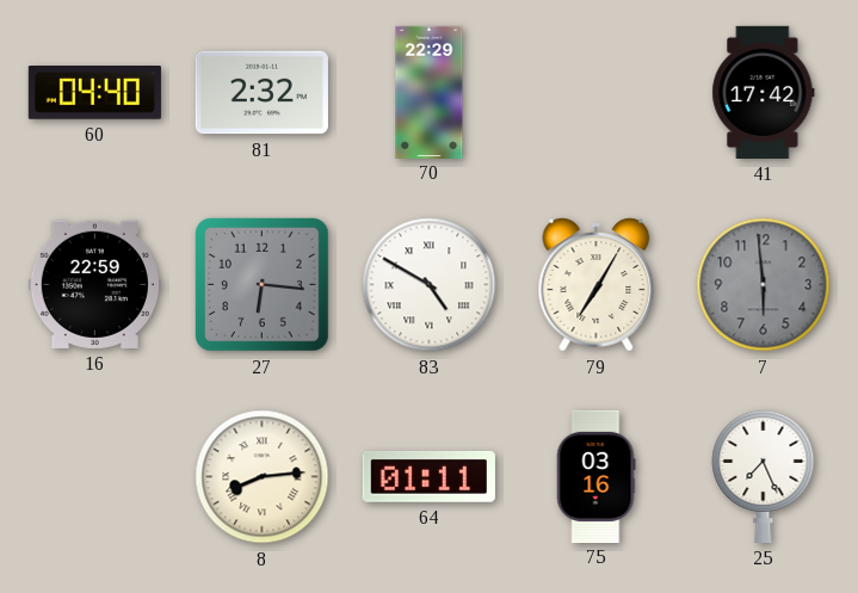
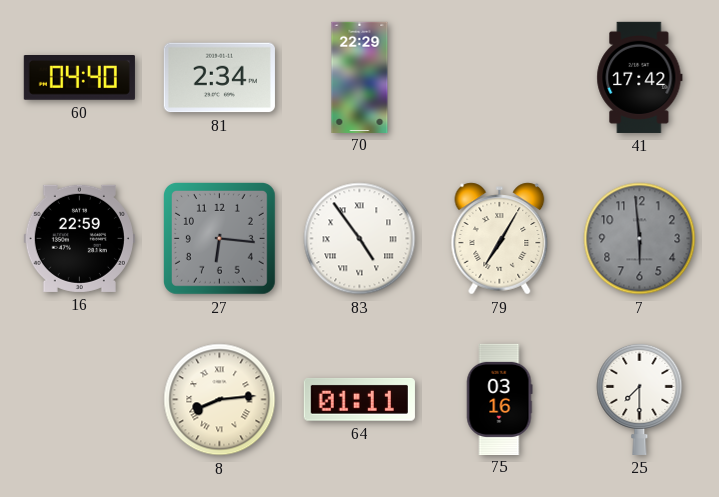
81: 2:32 -> 2:34 (219, 78)
83: 4:50 -> 4:54 (360, 239)
25: 7:26 -> 7:30 (640, 399)
